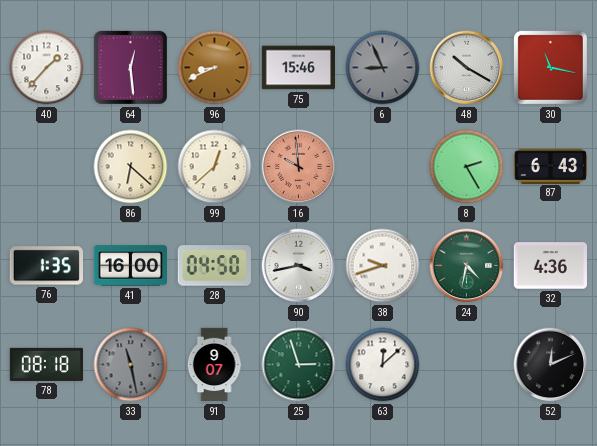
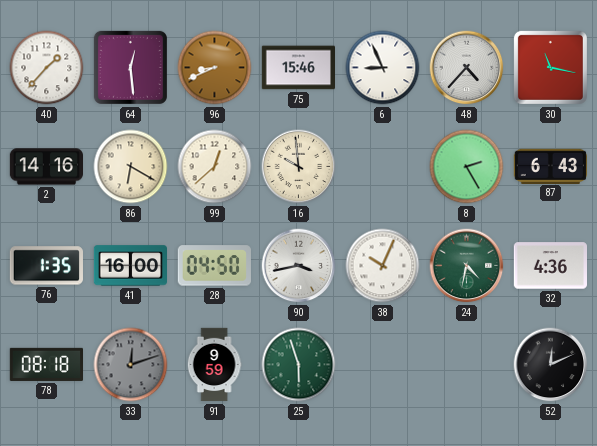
6 dial: grey -> white (383, 68)
48: 10:20 -> 4:37 (467, 68)
2: none -> 14:16 (46, 167)
86: 6:22 -> 6:20 (131, 167)
16 dial: salmon -> cream (299, 167)
38: 9:42 -> 10:04 (383, 266)
33: 11:28 -> 12:12 (131, 365)
91: 9:07 -> 9:59 (214, 365)
25: 2:57 -> 5:57 (299, 365)
63: 12:08 -> none (383, 365)
